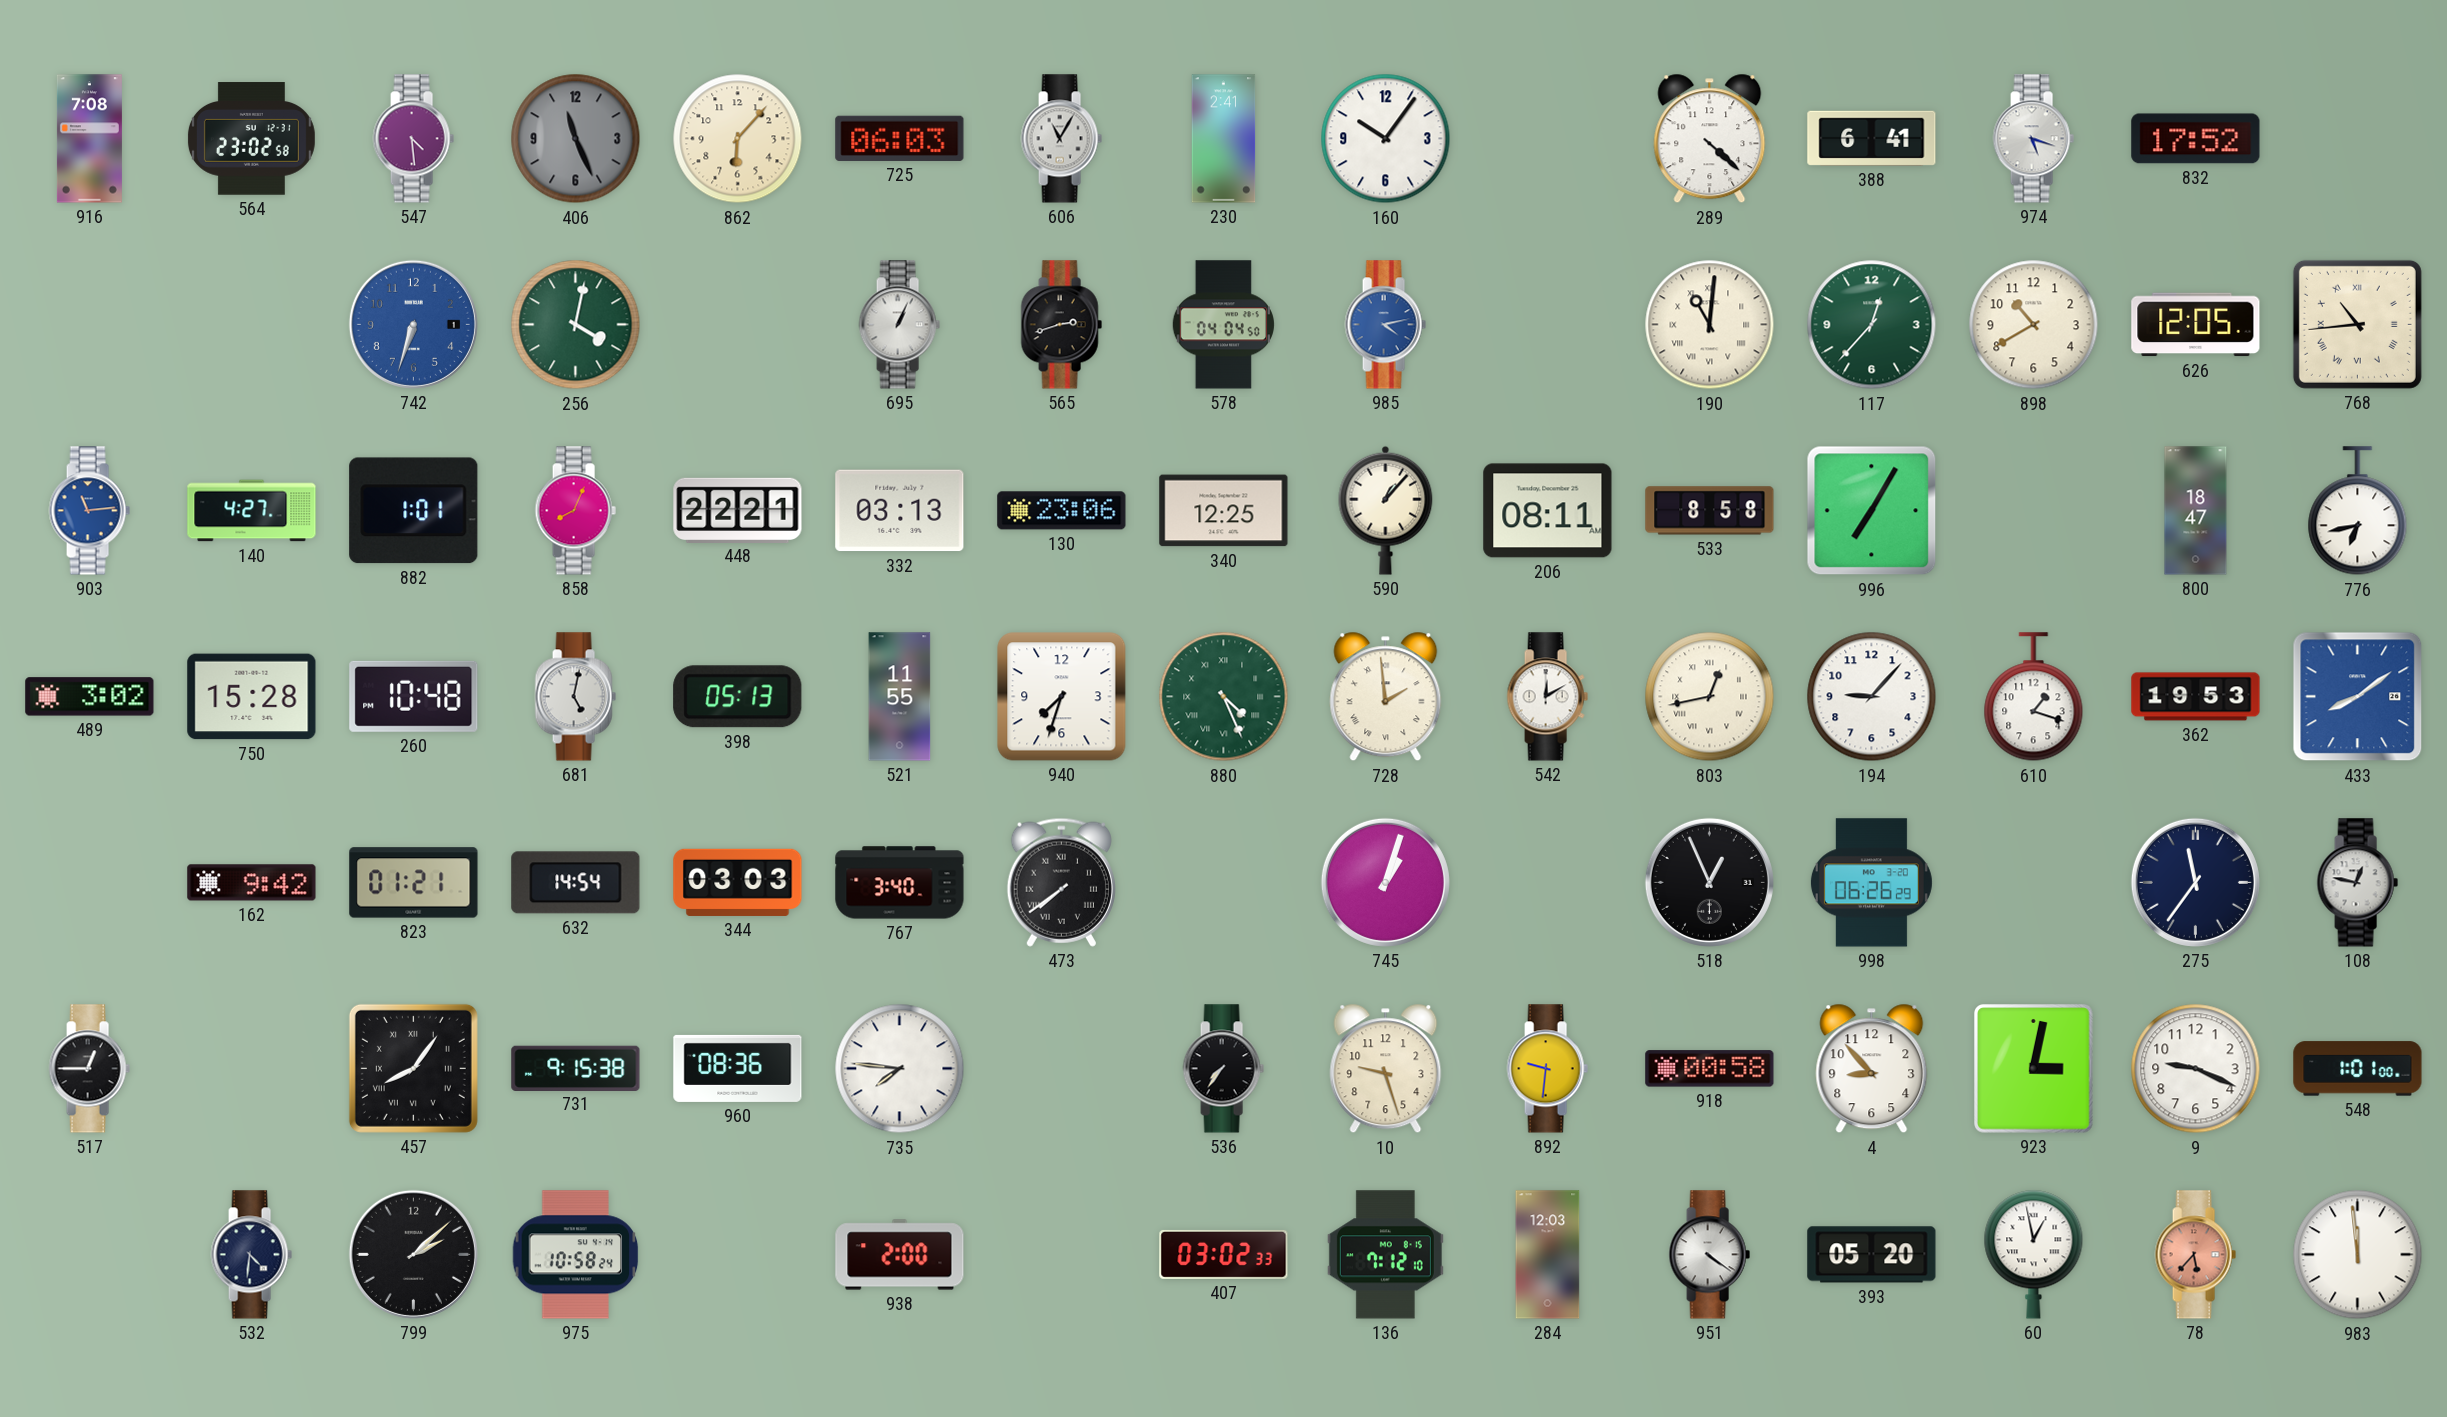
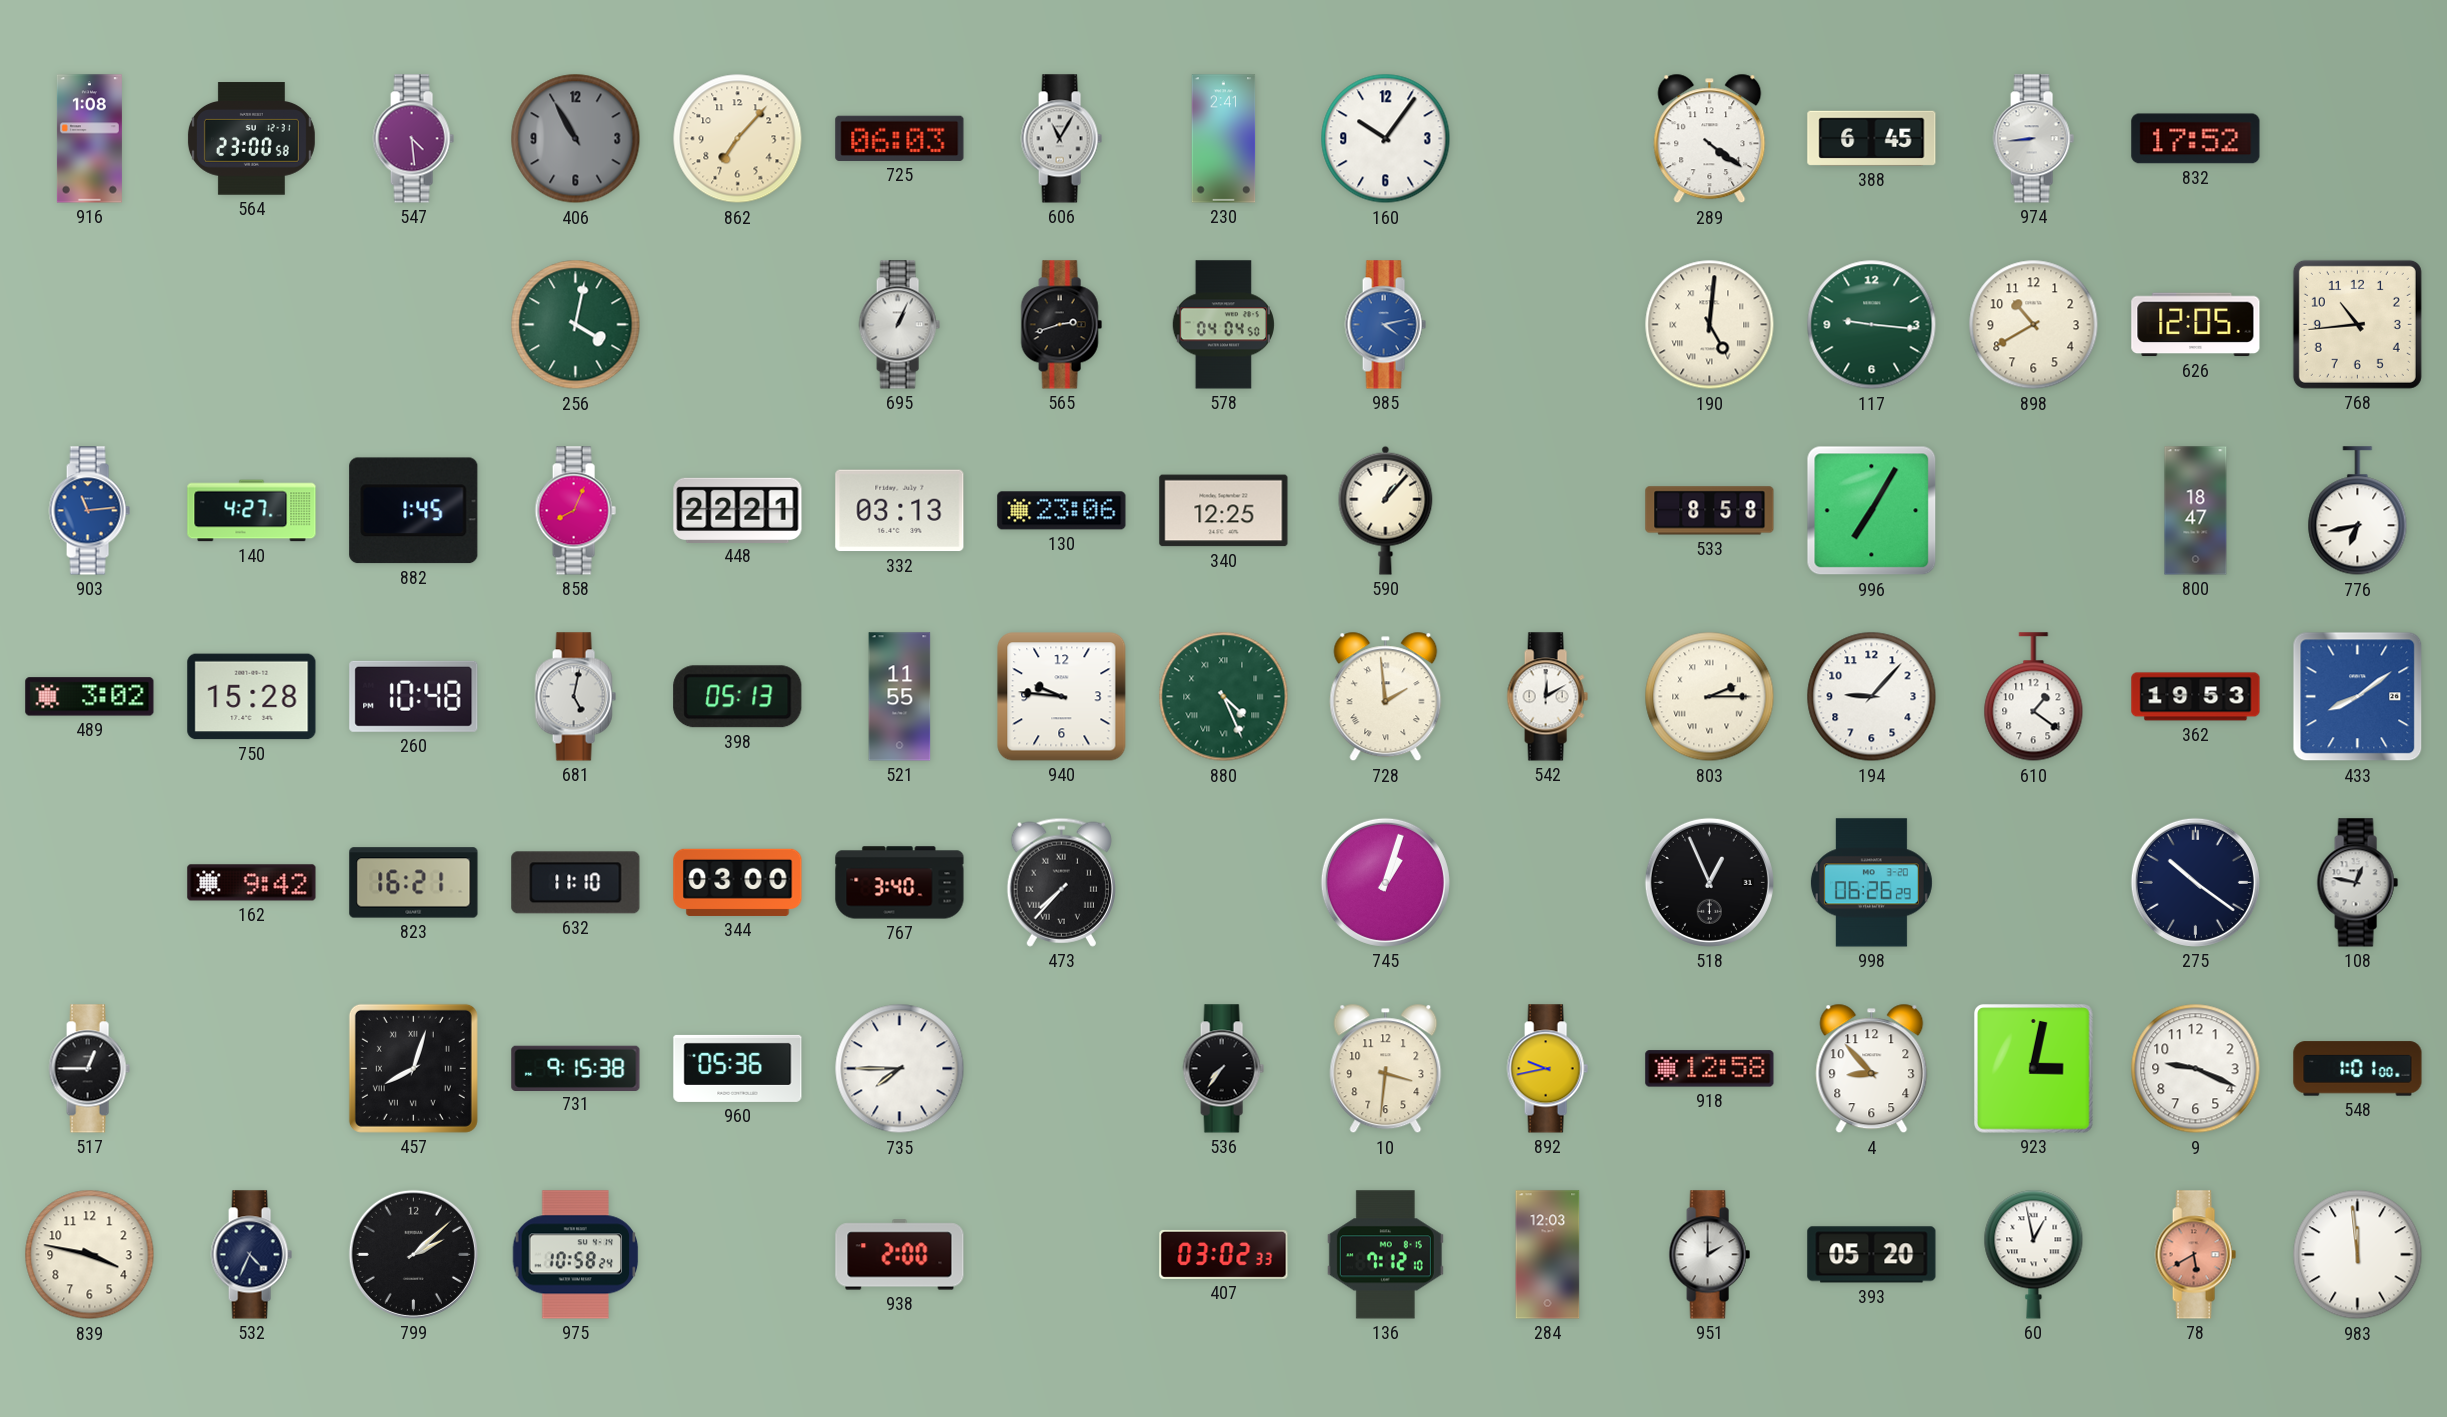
916: 7:08 -> 1:08 (89, 139)
564: 23:02 -> 23:00 (251, 139)
406: 11:26 -> 10:55 (576, 139)
862: 6:07 -> 7:07 (738, 139)
289: 4:22 -> 4:21 (1710, 139)
388: 6:41 -> 6:45 (1872, 138)
974: 5:18 -> 8:44 (2033, 139)
742: 6:33 -> none (413, 324)
190: 11:01 -> 5:01 (1710, 325)
117: 12:37 -> 9:16 (1872, 325)
768 numerals: Roman -> Arabic (2357, 324)
882: 1:01 -> 1:45 (414, 511)
206: 08:11 -> none (1548, 511)
940: 7:33 -> 9:46 (1062, 697)
803: 12:43 -> 2:15 (1710, 697)
610: 1:18 -> 1:21 (2034, 697)
823: 01:21 -> 16:21 (414, 883)
632: 14:54 -> 11:10 (576, 883)
344: 03:03 -> 03:00 (738, 882)
473: 7:39 -> 7:37 (1061, 882)
275: 11:36 -> 10:21 (2195, 882)
457: 8:06 -> 8:03 (413, 1068)
960: 08:36 -> 05:36 (738, 1068)
735: 7:46 -> 7:45 (900, 1069)
10: 9:27 -> 3:31 (1386, 1069)
892: 9:31 -> 9:43 (1547, 1069)
918: 00:58 -> 12:58 (1710, 1069)
839: none -> 3:47 (90, 1255)
532: 4:31 -> 4:34 (251, 1255)
951: 4:21 -> 2:00 (1709, 1255)
78: 5:37 -> 5:40 (2195, 1255)
